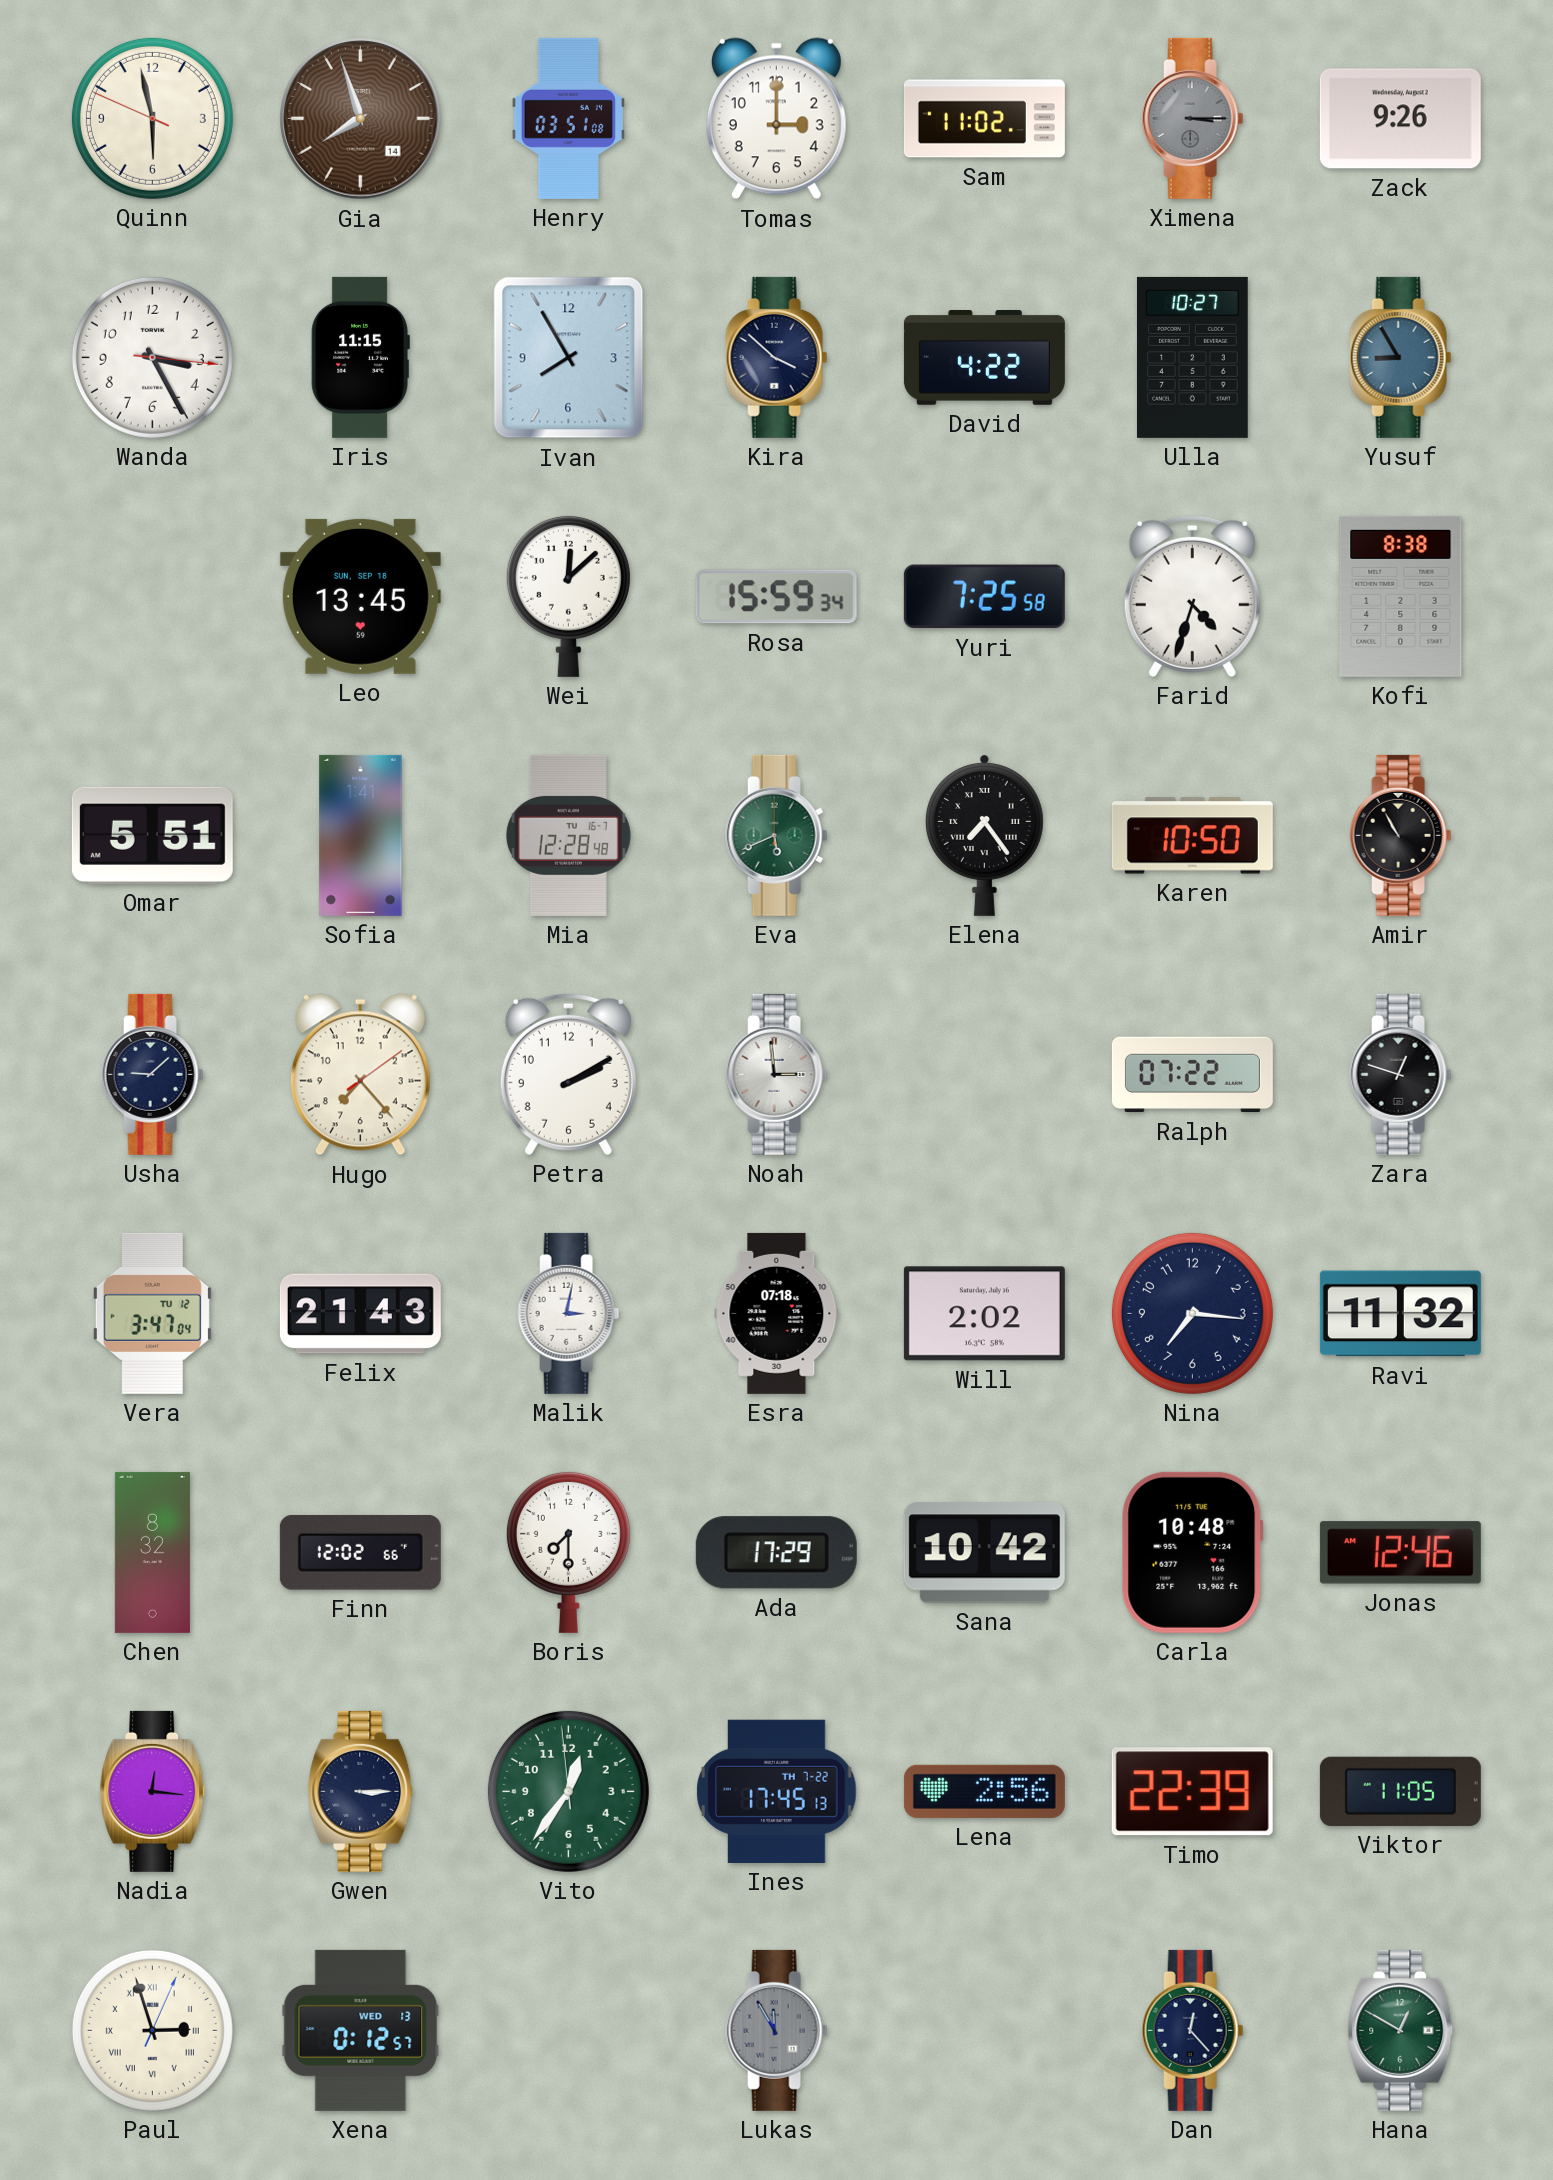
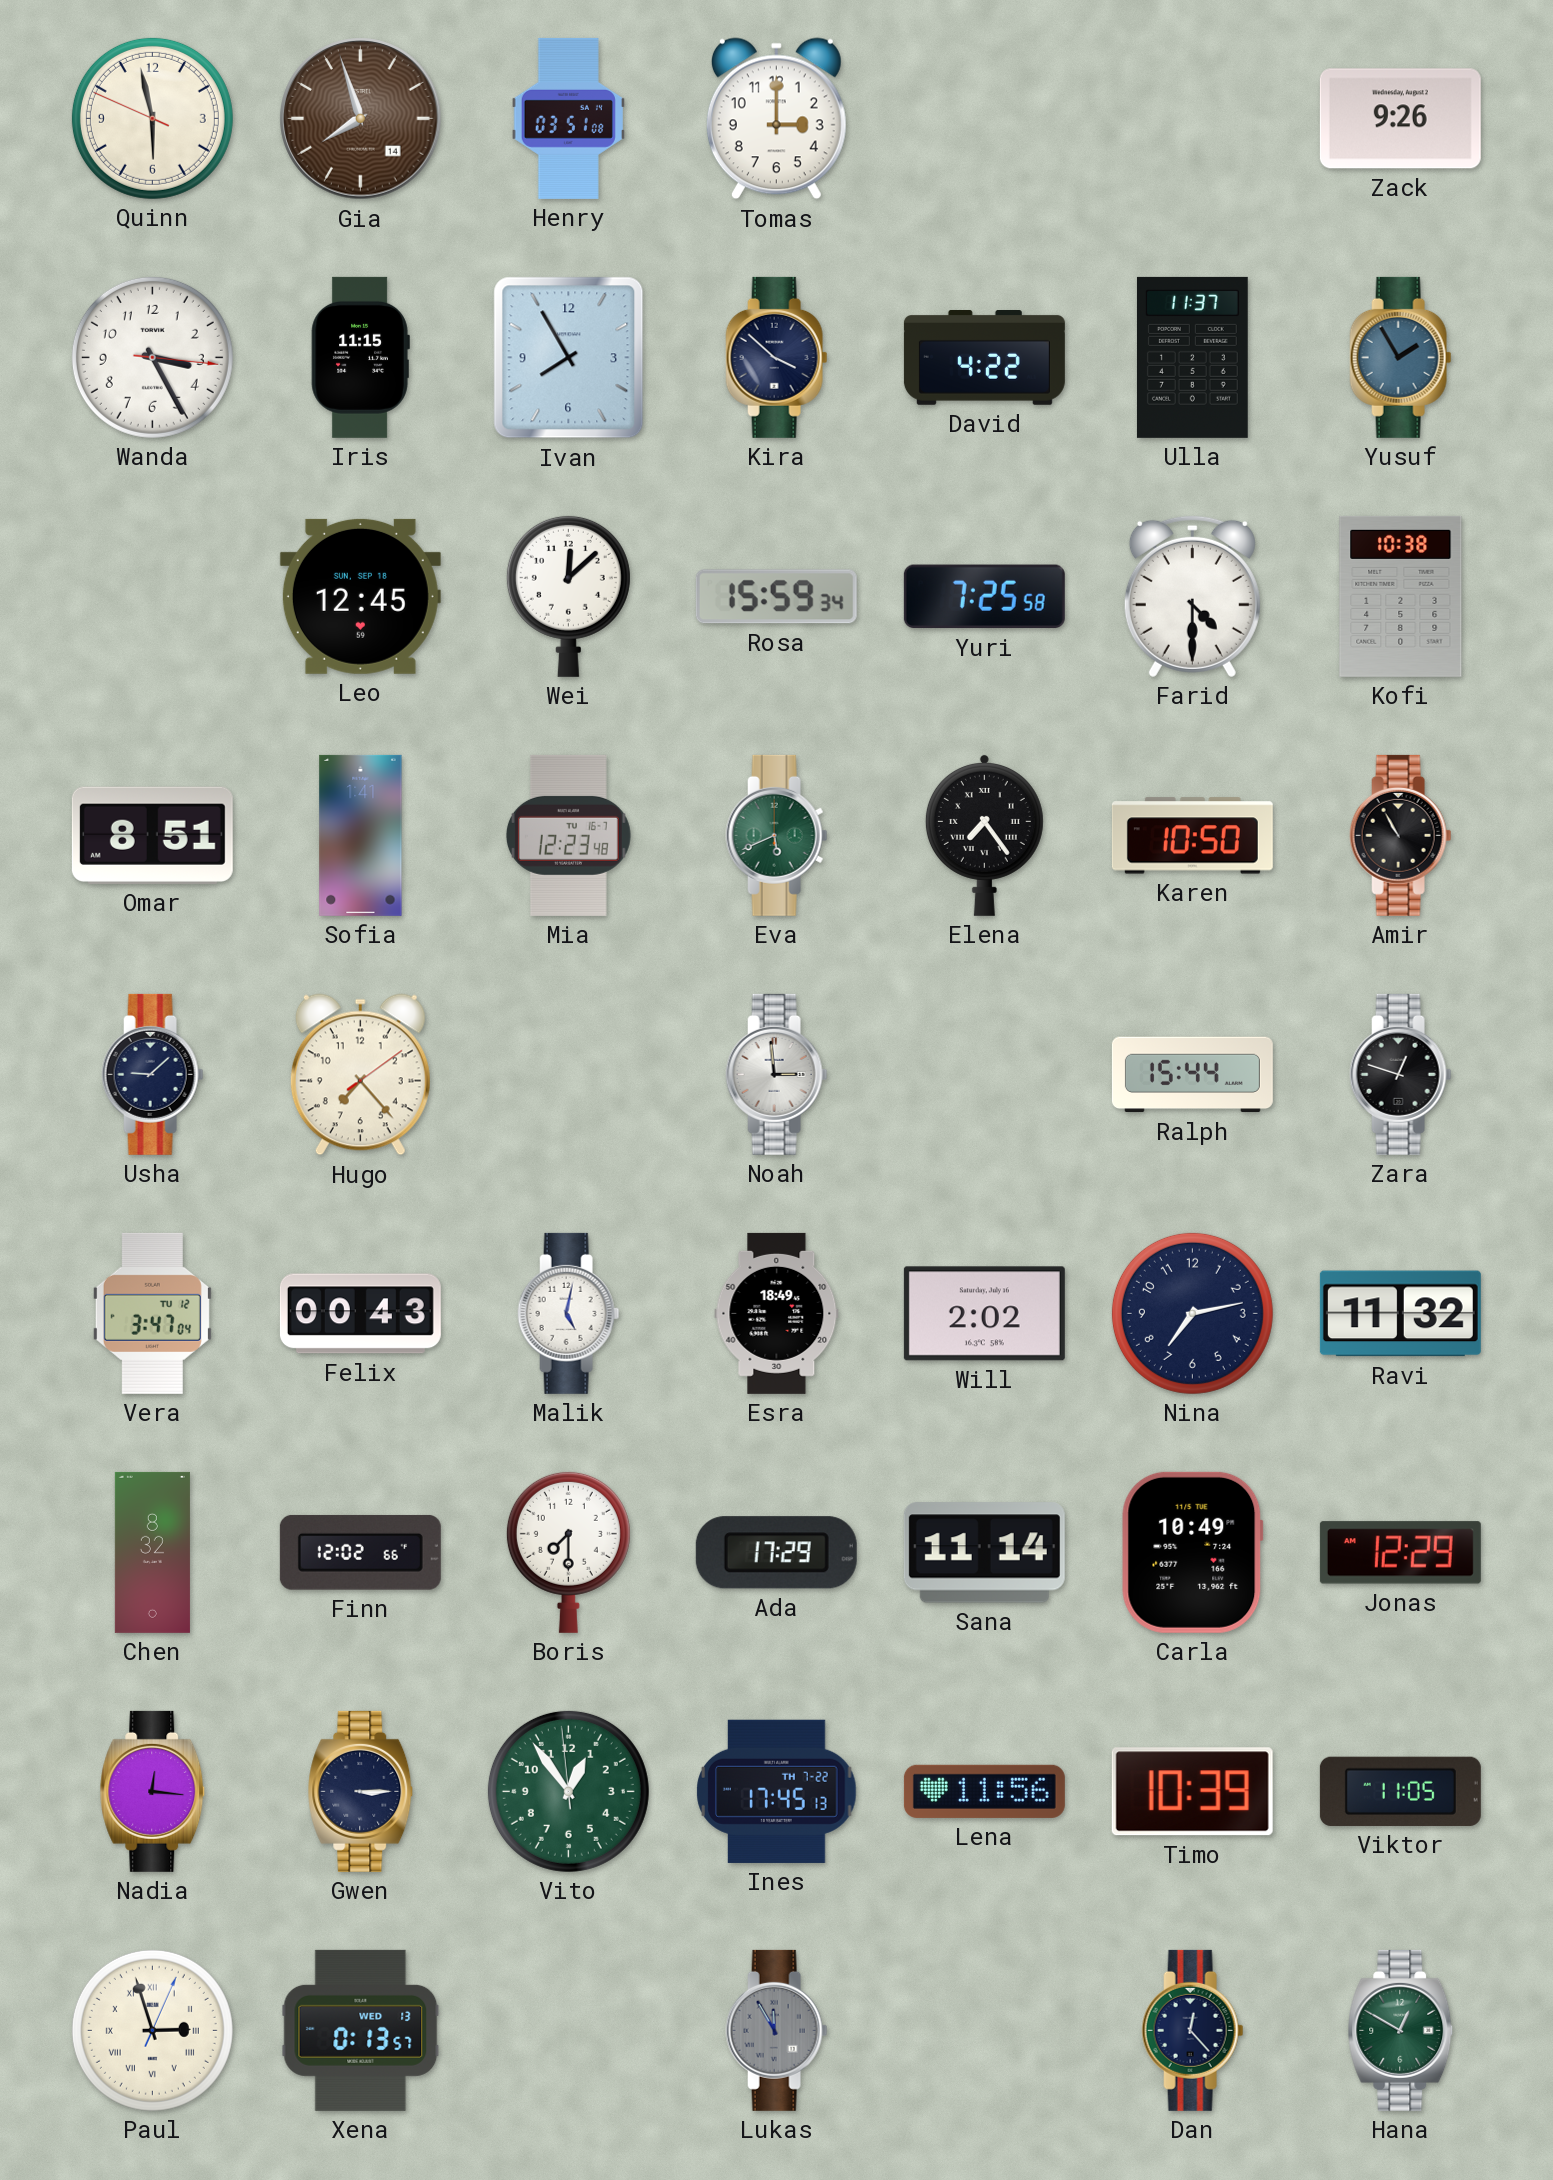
Sam: 11:02 -> none (984, 119)
Ximena: 3:15 -> none (1193, 118)
Ulla: 10:27 -> 11:37 (1192, 357)
Yusuf: 8:55 -> 1:55 (1401, 357)
Leo: 13:45 -> 12:45 (360, 596)
Farid: 4:33 -> 4:30 (1192, 596)
Kofi: 8:38 -> 10:38 (1401, 596)
Omar: 5:51 -> 8:51 (152, 835)
Mia: 12:28 -> 12:23 (568, 835)
Petra: 2:10 -> none (568, 1074)
Ralph: 07:22 -> 15:44 (1192, 1075)
Felix: 21:43 -> 00:43 (360, 1314)
Malik: 3:02 -> 5:02 (569, 1313)
Esra: 07:18 -> 18:49 (777, 1313)
Nina: 7:16 -> 7:13 (1192, 1313)
Sana: 10:42 -> 11:14 (984, 1553)
Carla: 10:48 -> 10:49 (1193, 1552)
Jonas: 12:46 -> 12:29 (1400, 1553)
Vito: 12:35 -> 12:53 (568, 1791)
Lena: 2:56 -> 11:56 (984, 1791)
Timo: 22:39 -> 10:39 (1192, 1792)
Xena: 0:12 -> 0:13 (361, 2030)
